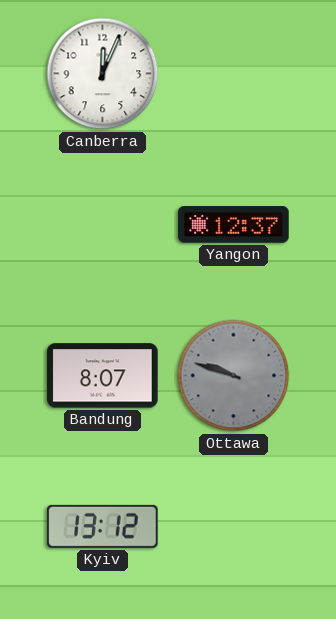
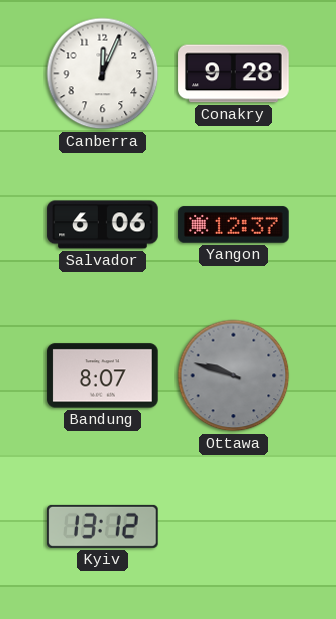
Conakry: none -> 9:28 (234, 74)
Salvador: none -> 6:06 (103, 225)
